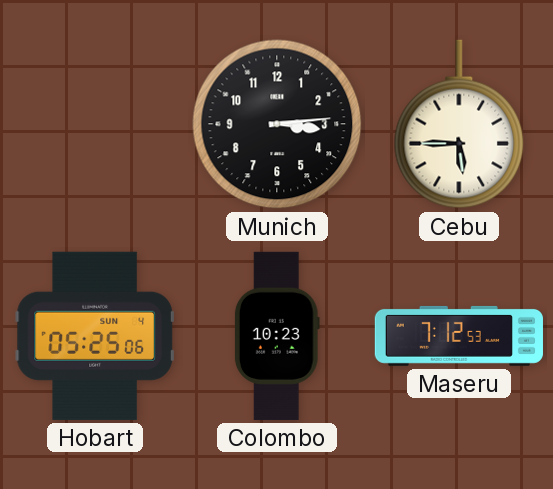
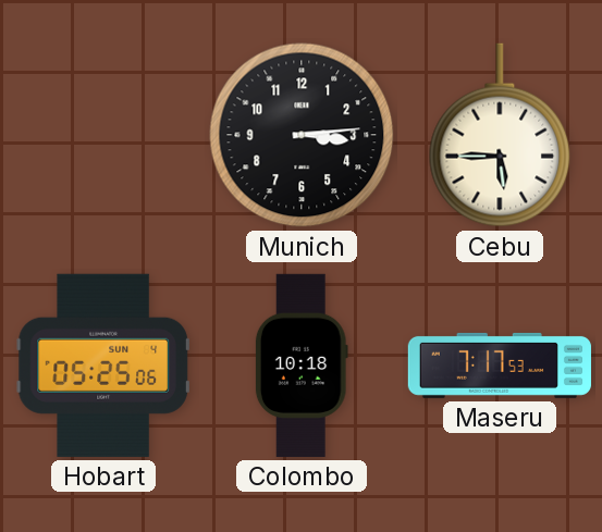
Colombo: 10:23 -> 10:18 (302, 366)
Maseru: 7:12 -> 7:17 (500, 366)
